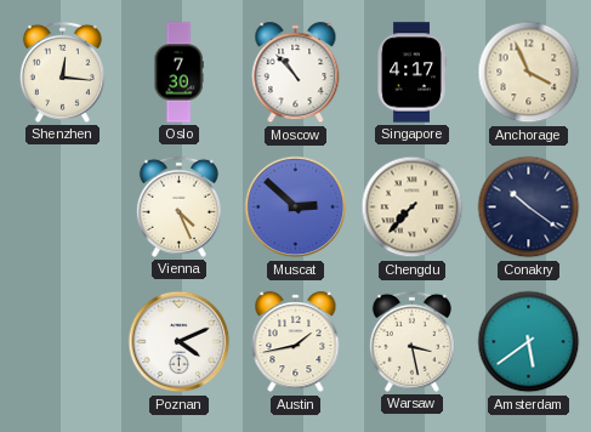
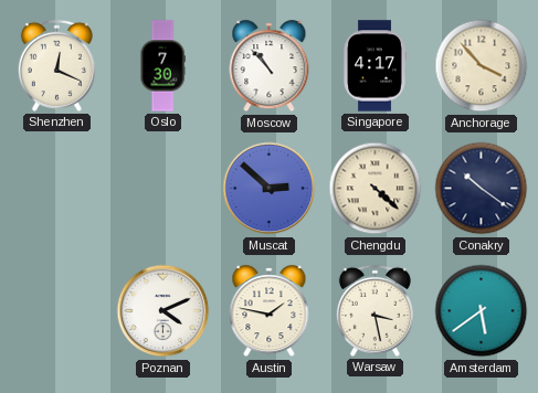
Shenzhen: 12:16 -> 12:19 (56, 65)
Anchorage: 3:56 -> 3:53 (482, 66)
Vienna: 4:26 -> none (178, 206)
Chengdu: 7:37 -> 4:22 (376, 189)
Austin: 1:43 -> 1:47 (270, 311)
